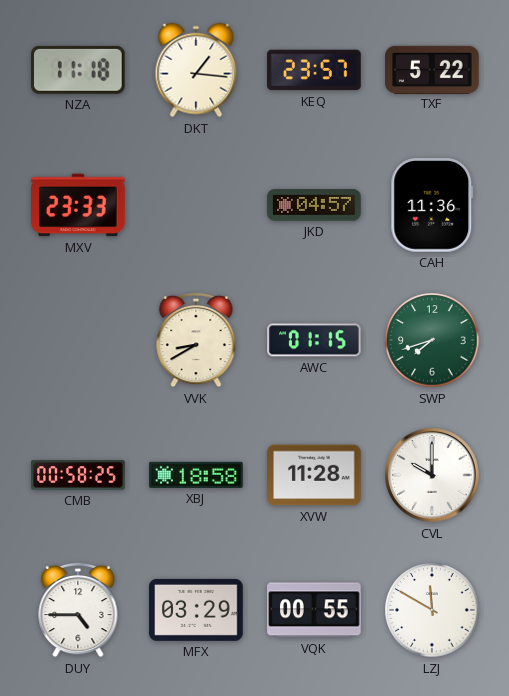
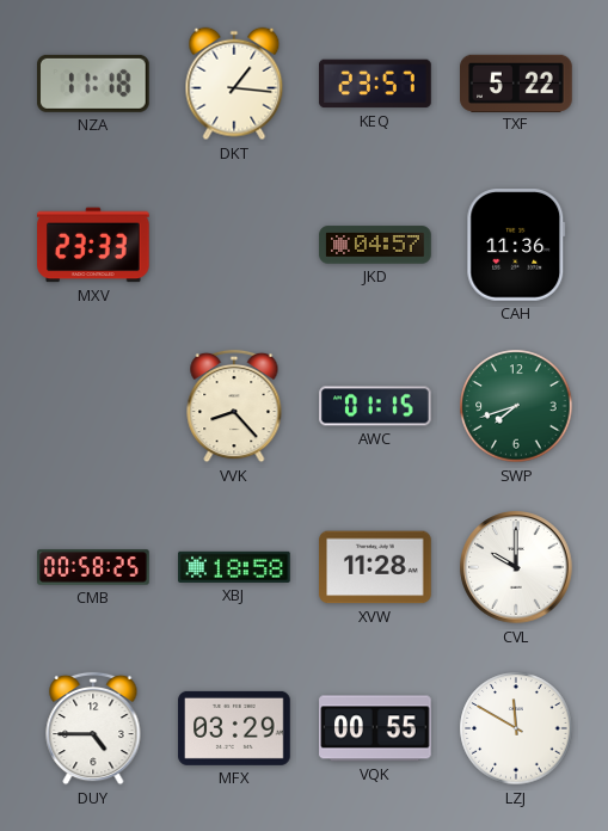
VVK: 8:40 -> 8:23 (234, 406)
